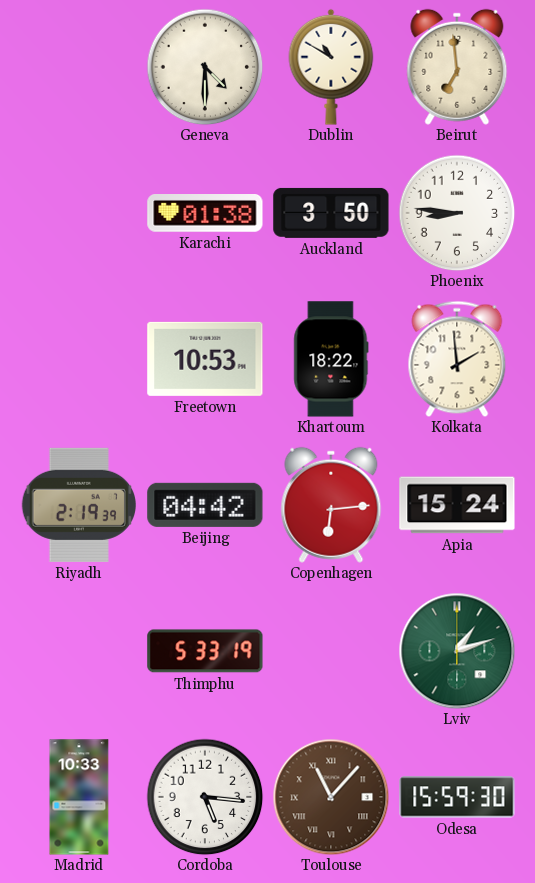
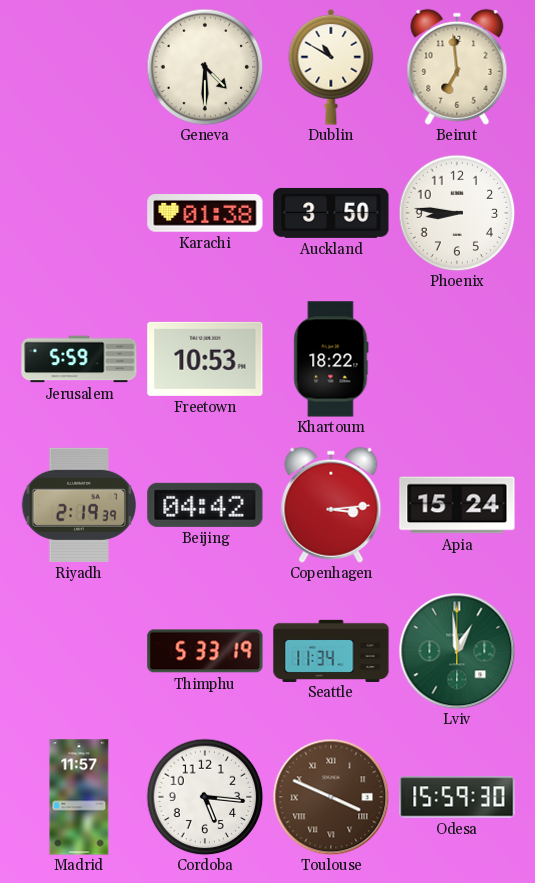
Jerusalem: none -> 5:59 (79, 359)
Kolkata: 1:59 -> none (457, 359)
Copenhagen: 6:14 -> 3:14 (331, 505)
Seattle: none -> 11:34 (331, 650)
Lviv: 1:12 -> 12:59 (457, 651)
Madrid: 10:33 -> 11:57 (79, 797)
Toulouse: 11:07 -> 3:49 (331, 797)
